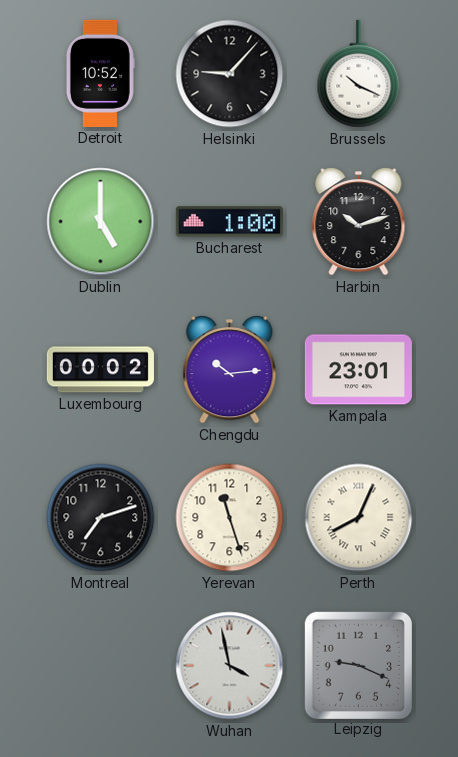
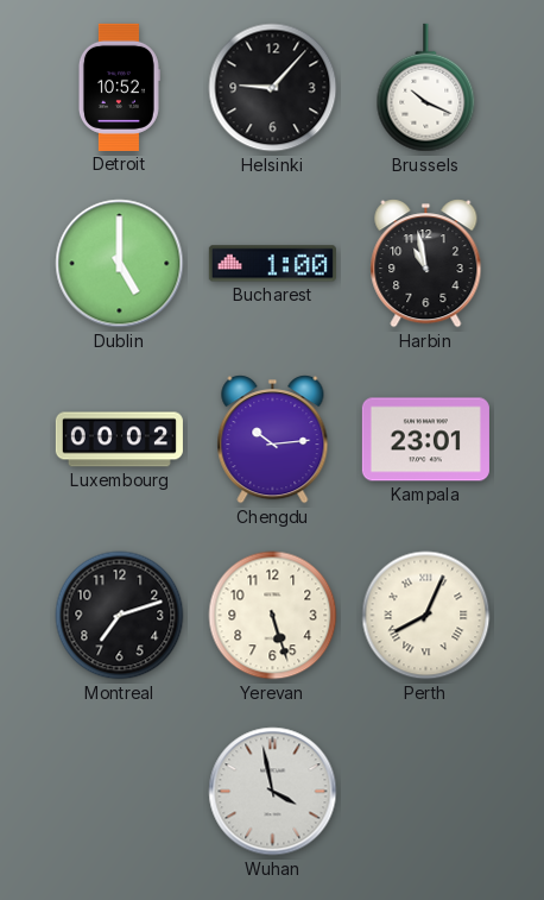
Harbin: 10:12 -> 10:58 (426, 264)
Yerevan: 11:27 -> 5:27 (273, 616)
Leipzig: 9:19 -> none (358, 665)
